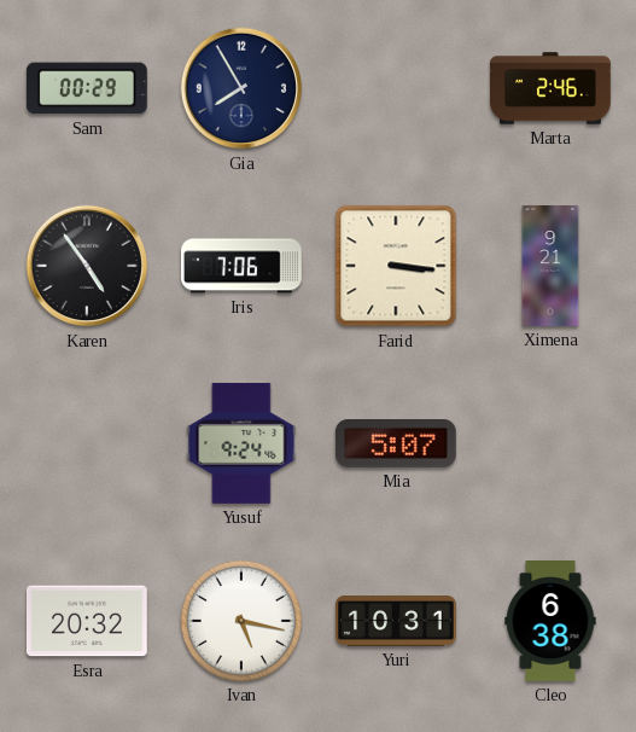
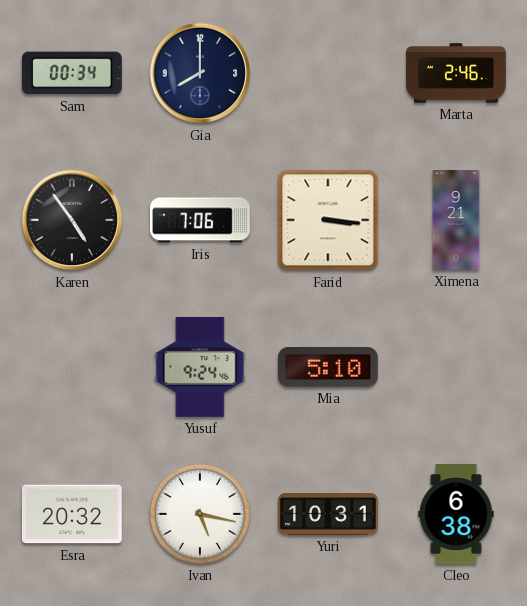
Sam: 00:29 -> 00:34 (72, 73)
Gia: 7:55 -> 8:00 (200, 73)
Mia: 5:07 -> 5:10 (328, 368)
